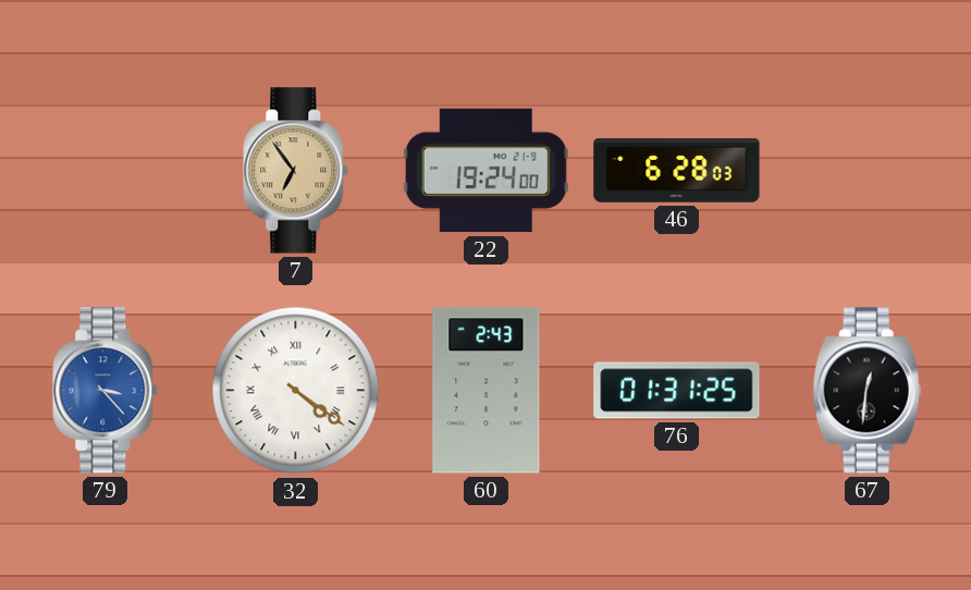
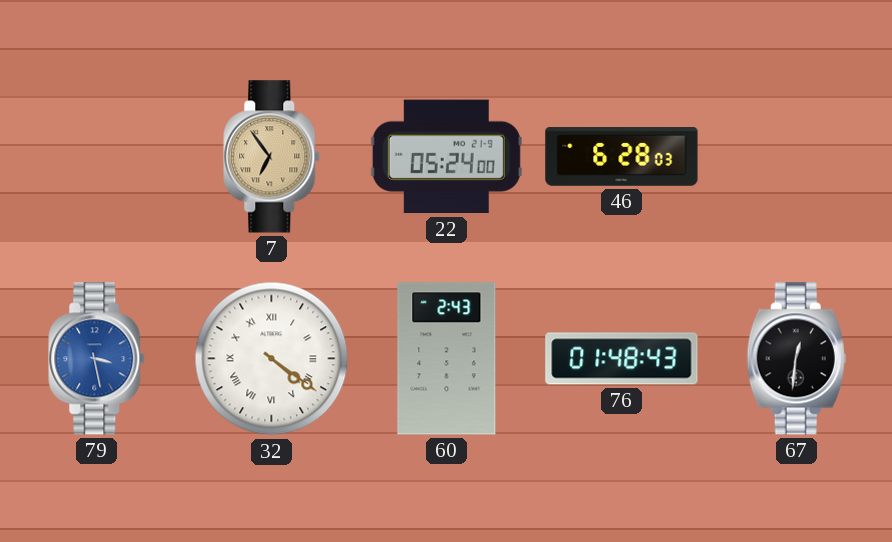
22: 19:24 -> 05:24 (446, 157)
79: 3:23 -> 3:28 (97, 359)
76: 01:31 -> 01:48 (622, 359)
